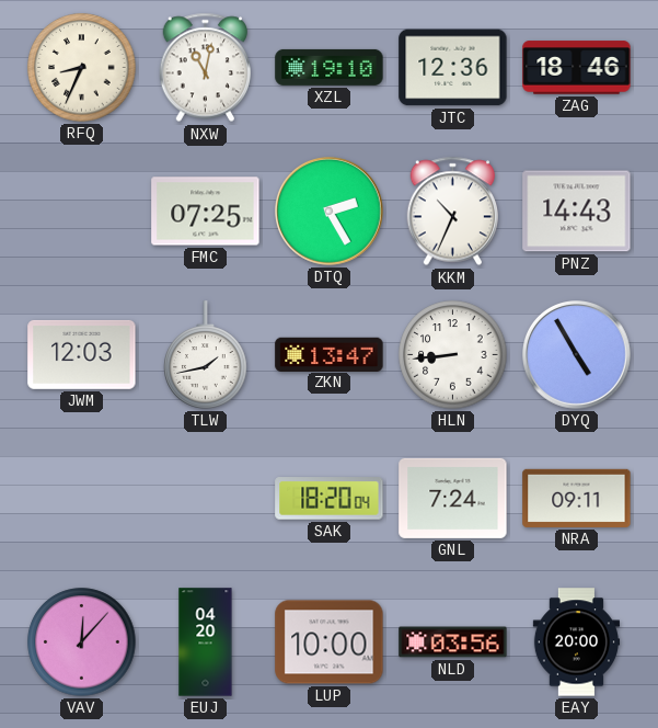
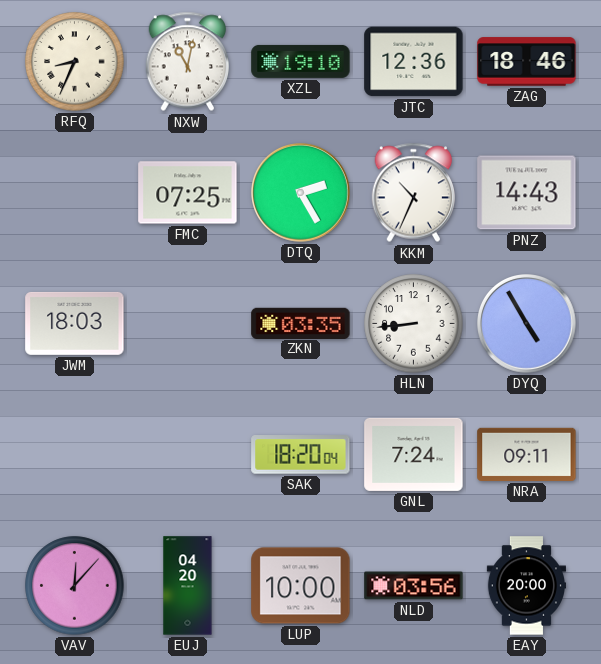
JWM: 12:03 -> 18:03 (75, 323)
TLW: 1:43 -> none (206, 355)
ZKN: 13:47 -> 03:35 (301, 323)
